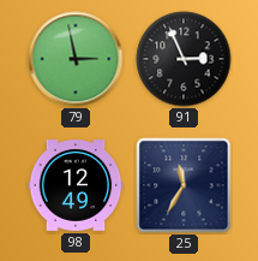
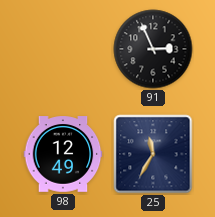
79: 2:58 -> none (76, 59)
